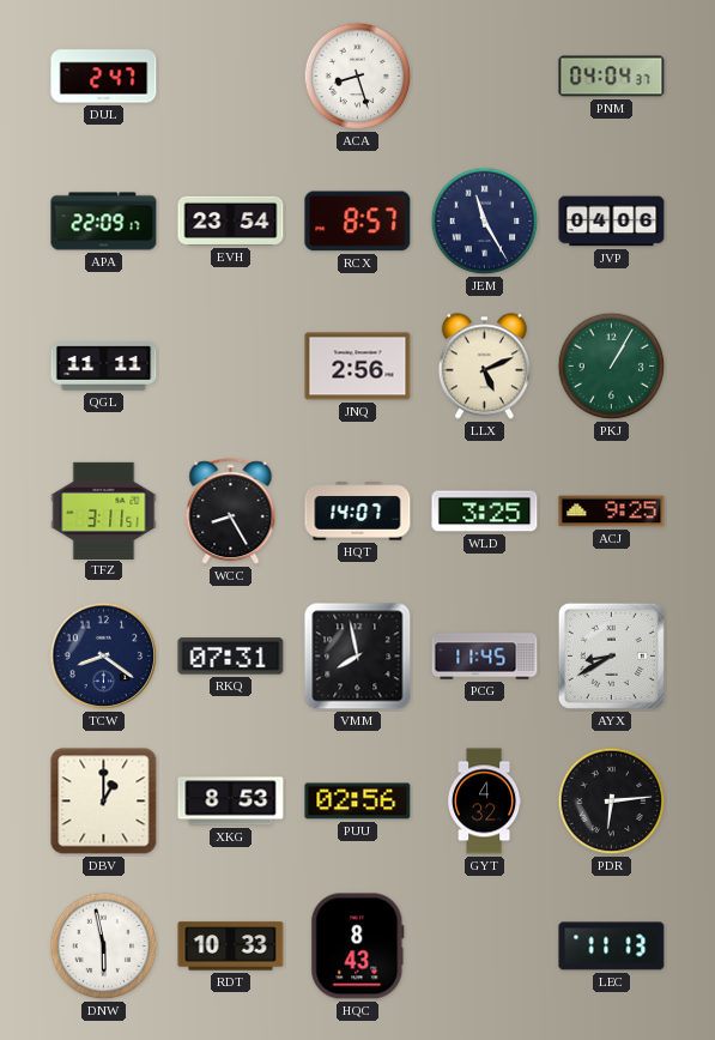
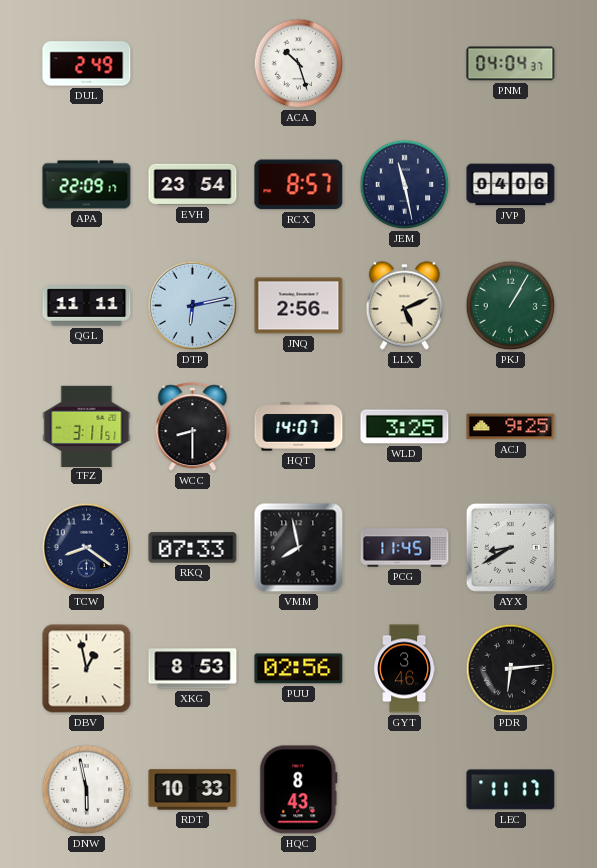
DUL: 2:47 -> 2:49 (87, 64)
ACA: 8:27 -> 10:27 (299, 64)
JEM: 11:25 -> 11:28 (405, 185)
DTP: none -> 6:13 (193, 306)
WCC: 8:25 -> 8:30 (193, 427)
RKQ: 07:31 -> 07:33 (193, 548)
DBV: 1:00 -> 12:58 (87, 669)
GYT: 4:32 -> 3:46 (405, 669)
LEC: 11:13 -> 11:17 (511, 790)
